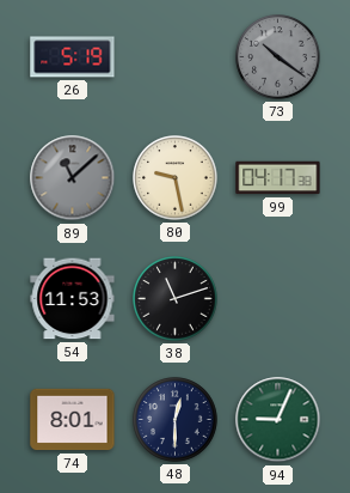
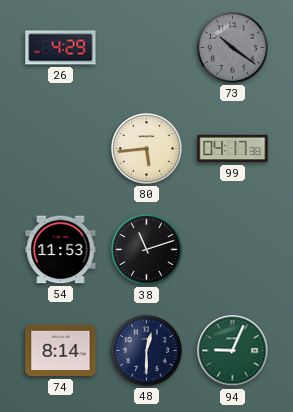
26: 5:19 -> 4:29 (61, 48)
89: 11:08 -> none (73, 178)
80: 9:28 -> 5:44 (147, 149)
74: 8:01 -> 8:14 (61, 351)
